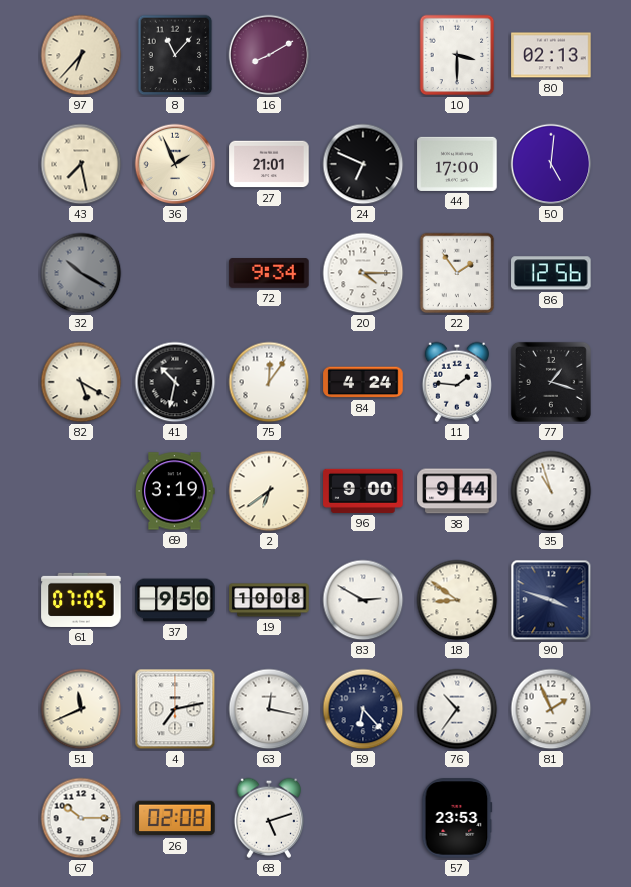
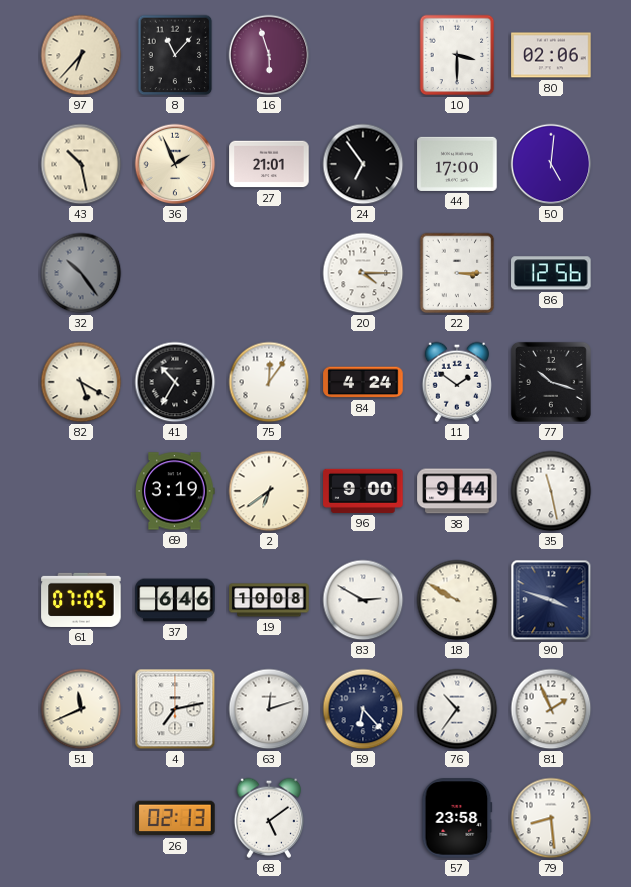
16: 8:10 -> 5:57 (269, 55)
80: 02:13 -> 02:06 (551, 55)
43: 7:28 -> 10:28 (81, 164)
24: 6:49 -> 6:54 (363, 164)
32: 10:20 -> 10:24 (81, 273)
72: 9:34 -> none (269, 273)
22: 1:54 -> 3:15 (457, 273)
41: 10:32 -> 10:35 (175, 382)
11: 1:46 -> 1:51 (456, 382)
77: 1:18 -> 10:18 (551, 382)
35: 10:57 -> 11:28 (551, 491)
37: 9:50 -> 6:46 (175, 600)
18: 8:51 -> 9:50 (457, 600)
63: 12:17 -> 12:12 (269, 709)
67: 10:15 -> none (81, 818)
26: 02:08 -> 02:13 (175, 818)
68: 5:12 -> 5:09 (268, 818)
57: 23:53 -> 23:58 (457, 818)
79: none -> 8:29 (551, 818)
